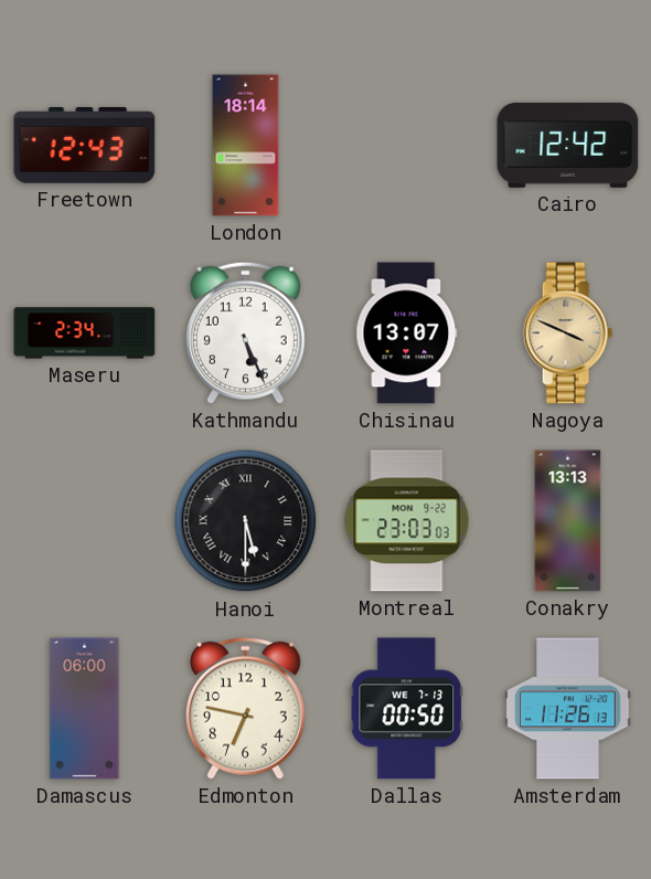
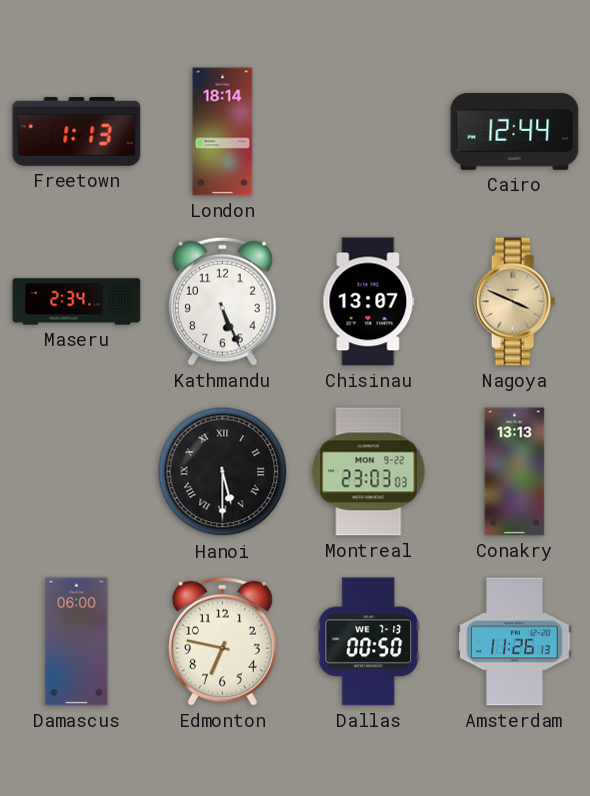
Freetown: 12:43 -> 1:13 (77, 132)
Cairo: 12:42 -> 12:44 (515, 131)
